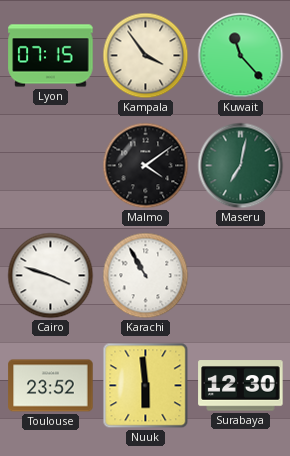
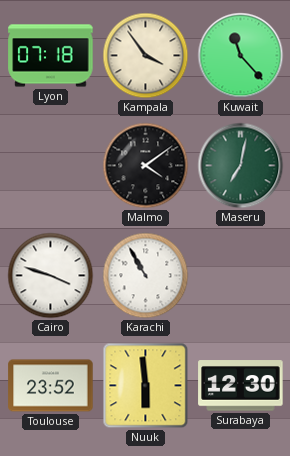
Lyon: 07:15 -> 07:18 (51, 56)
